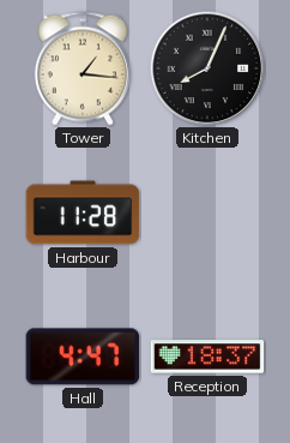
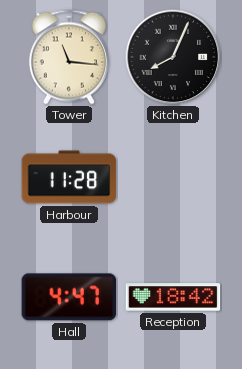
Tower: 1:16 -> 11:16 (69, 57)
Reception: 18:37 -> 18:42 (173, 297)
